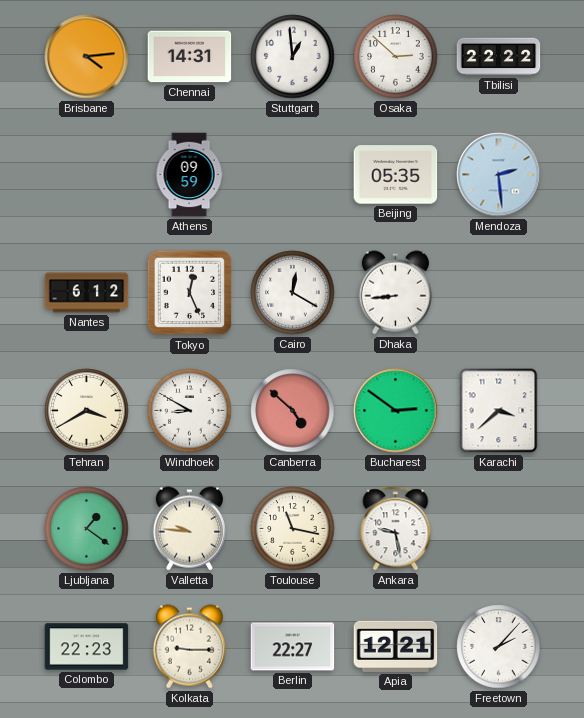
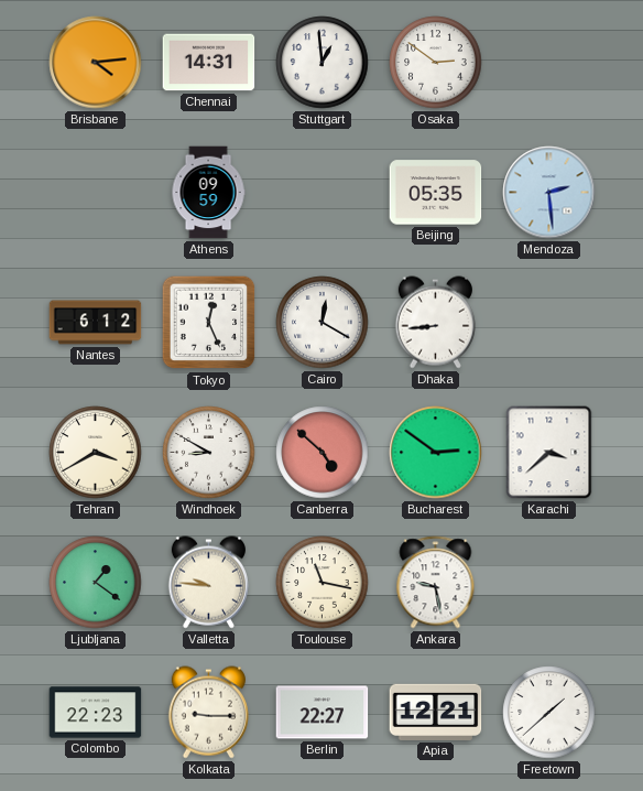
Osaka: 2:52 -> 2:51 (436, 63)
Tbilisi: 22:22 -> none (499, 57)
Freetown: 2:07 -> 1:38 (549, 713)
